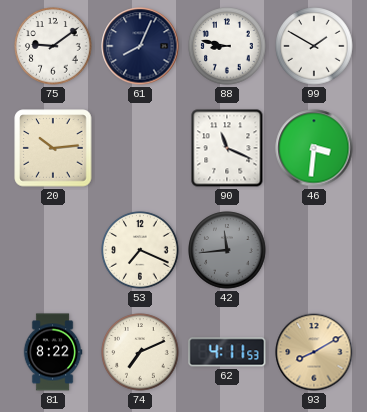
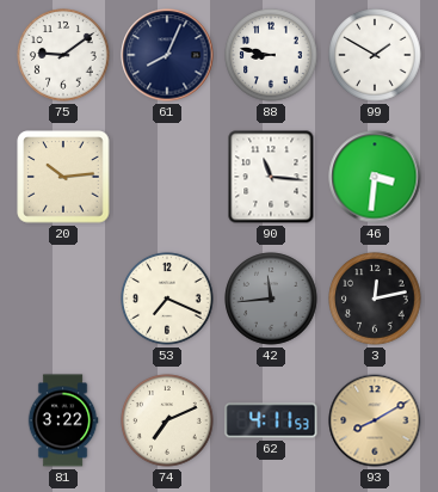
90: 11:19 -> 11:16 (271, 177)
3: none -> 12:13 (375, 299)
81: 8:22 -> 3:22 (63, 420)
